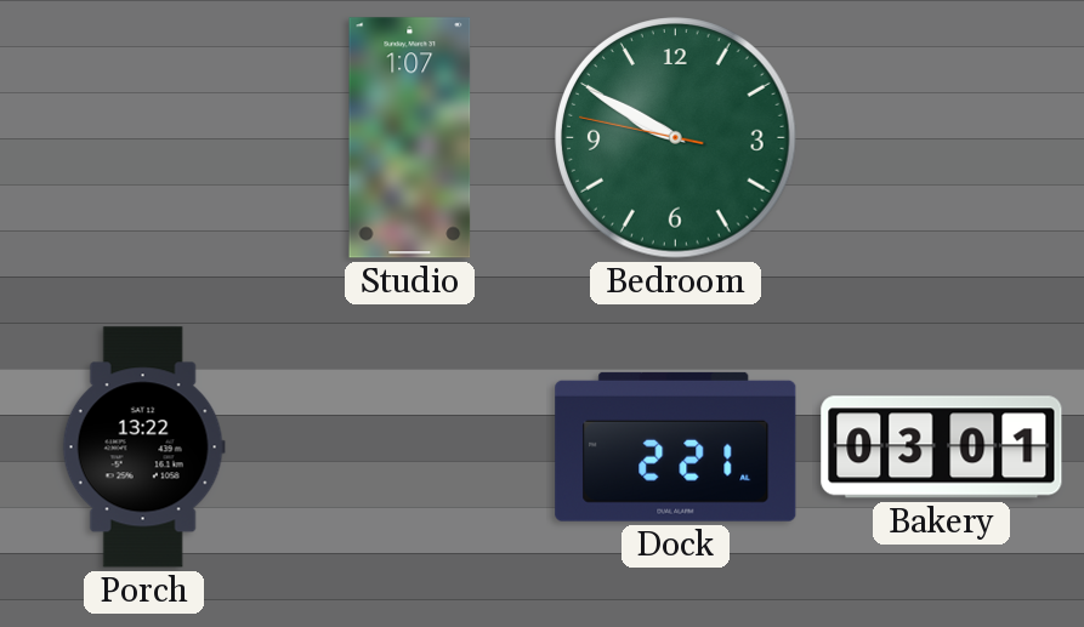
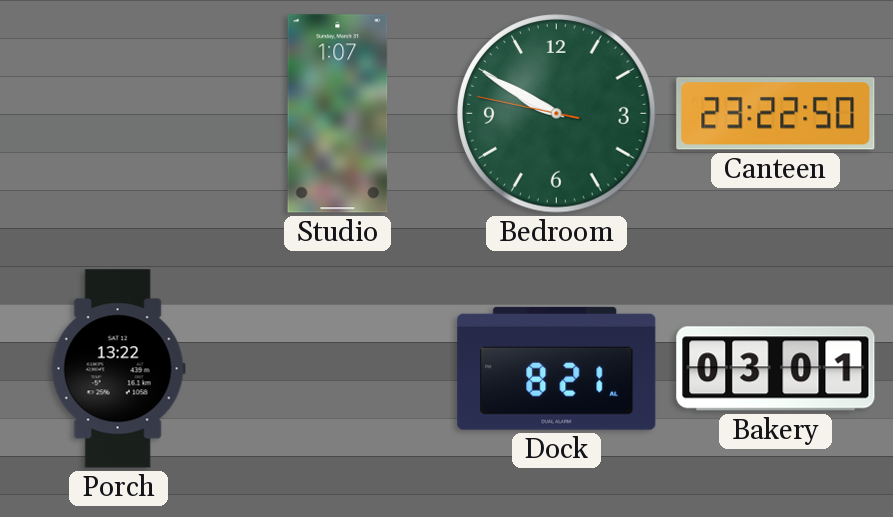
Canteen: none -> 23:22 (776, 114)
Dock: 2:21 -> 8:21 (557, 368)
